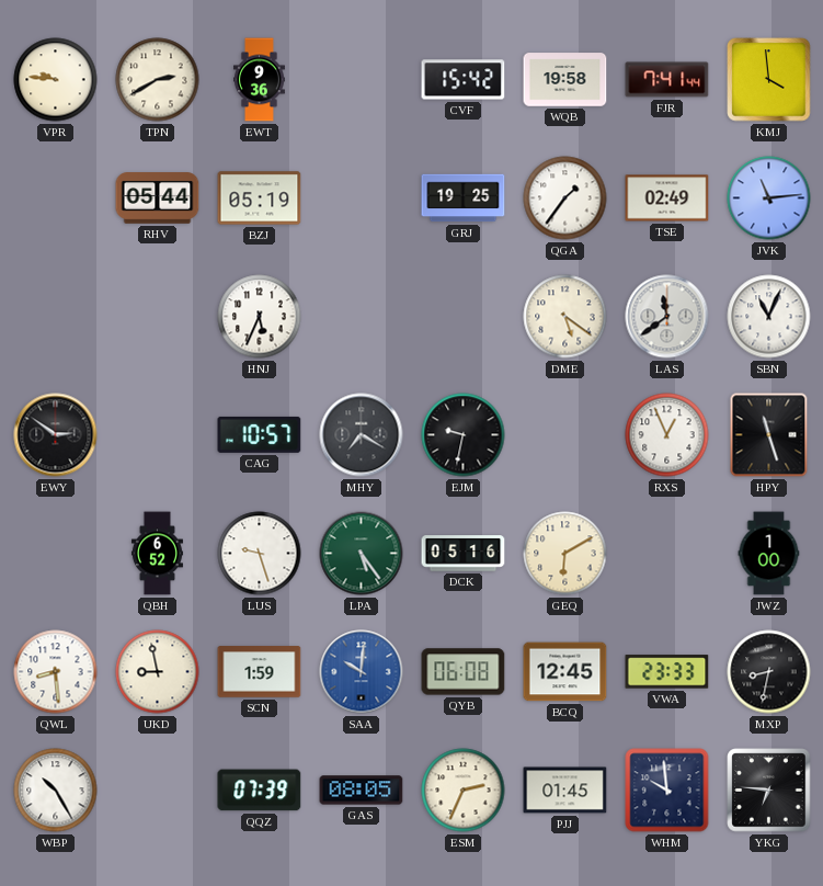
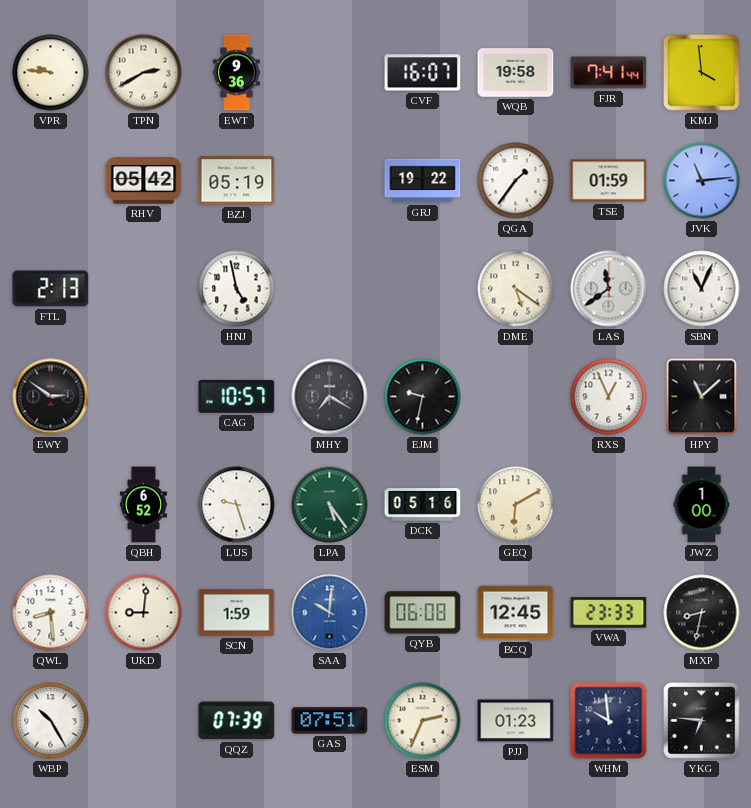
CVF: 15:42 -> 16:07 (423, 73)
RHV: 05:44 -> 05:42 (144, 181)
GRJ: 19:25 -> 19:22 (423, 181)
TSE: 02:49 -> 01:59 (609, 181)
FTL: none -> 2:13 (51, 289)
HNJ: 5:34 -> 4:58 (237, 289)
HPY: 11:27 -> 11:08 (702, 397)
UKD: 8:58 -> 9:01 (144, 613)
GAS: 08:05 -> 07:51 (330, 721)
PJJ: 01:45 -> 01:23 (516, 721)
